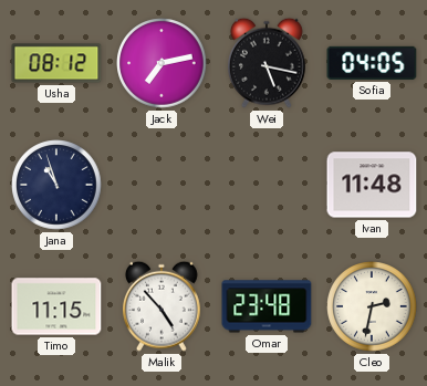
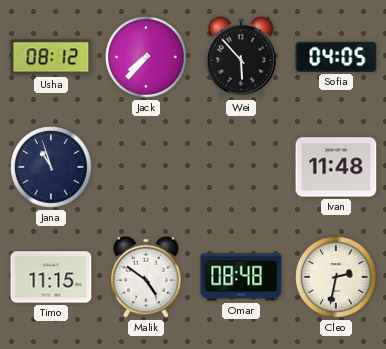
Jack: 7:13 -> 7:37 (146, 57)
Wei: 5:17 -> 5:53 (242, 57)
Malik: 4:53 -> 4:51 (147, 277)
Omar: 23:48 -> 08:48 (241, 277)
